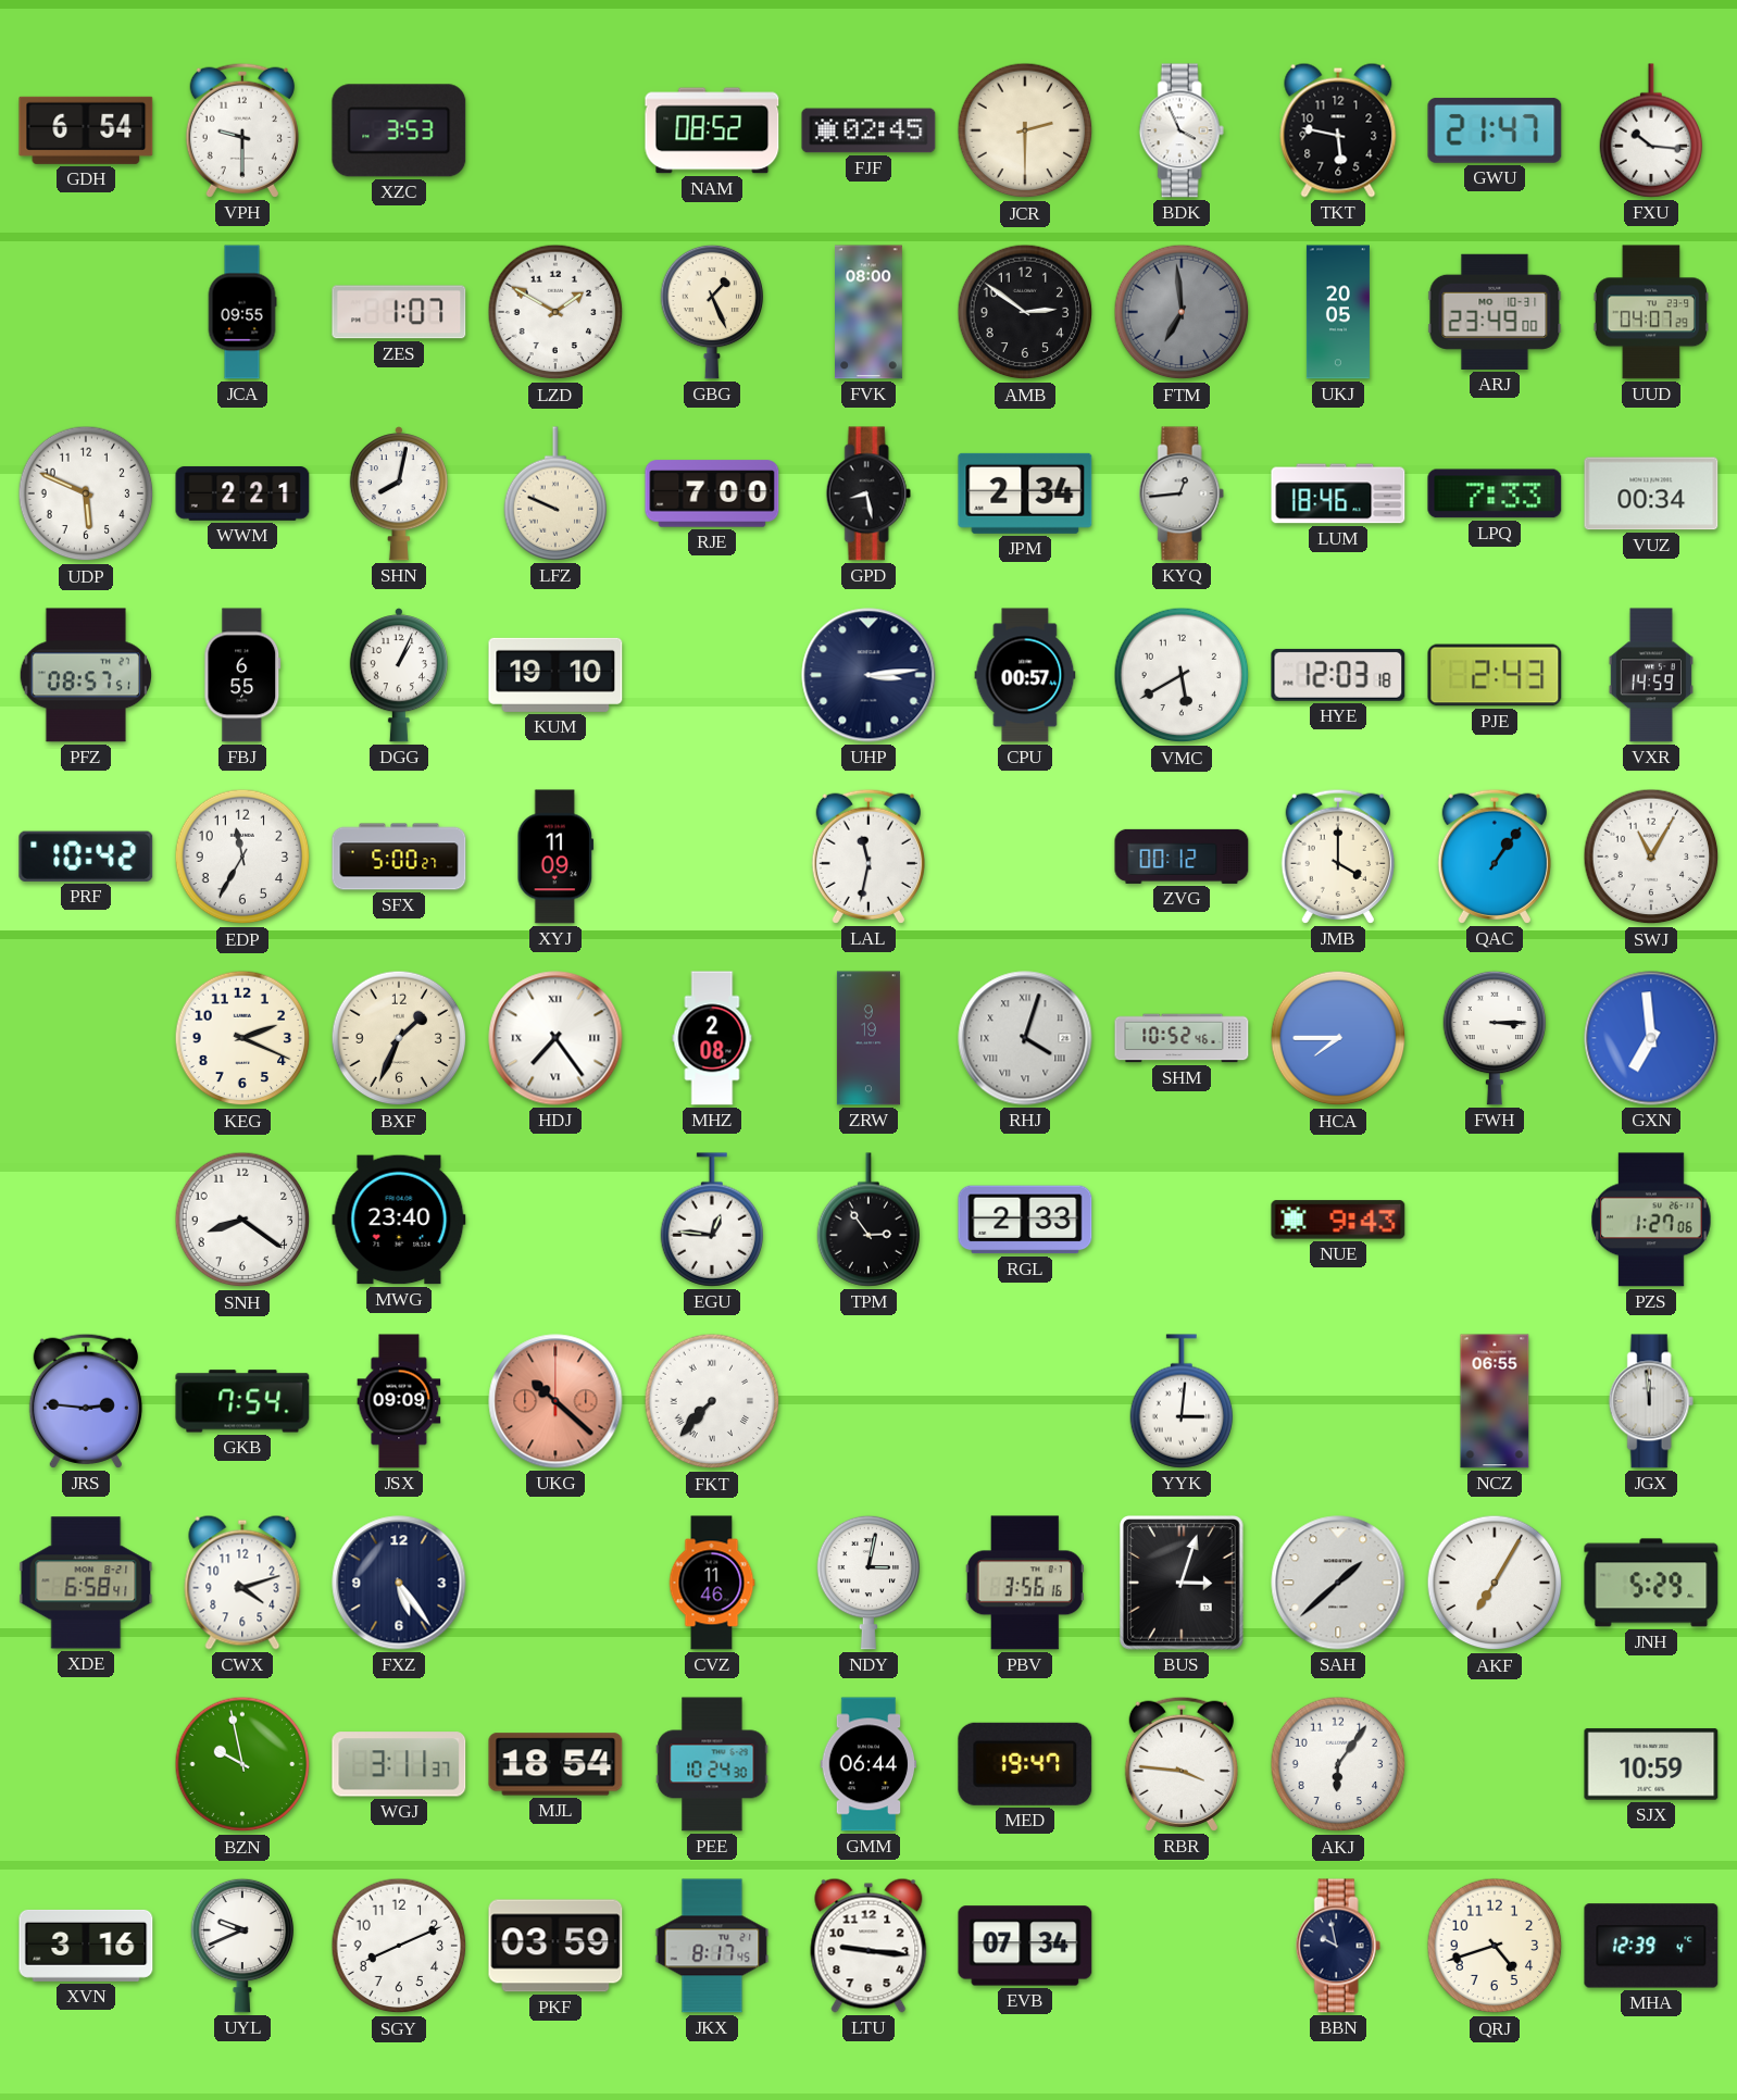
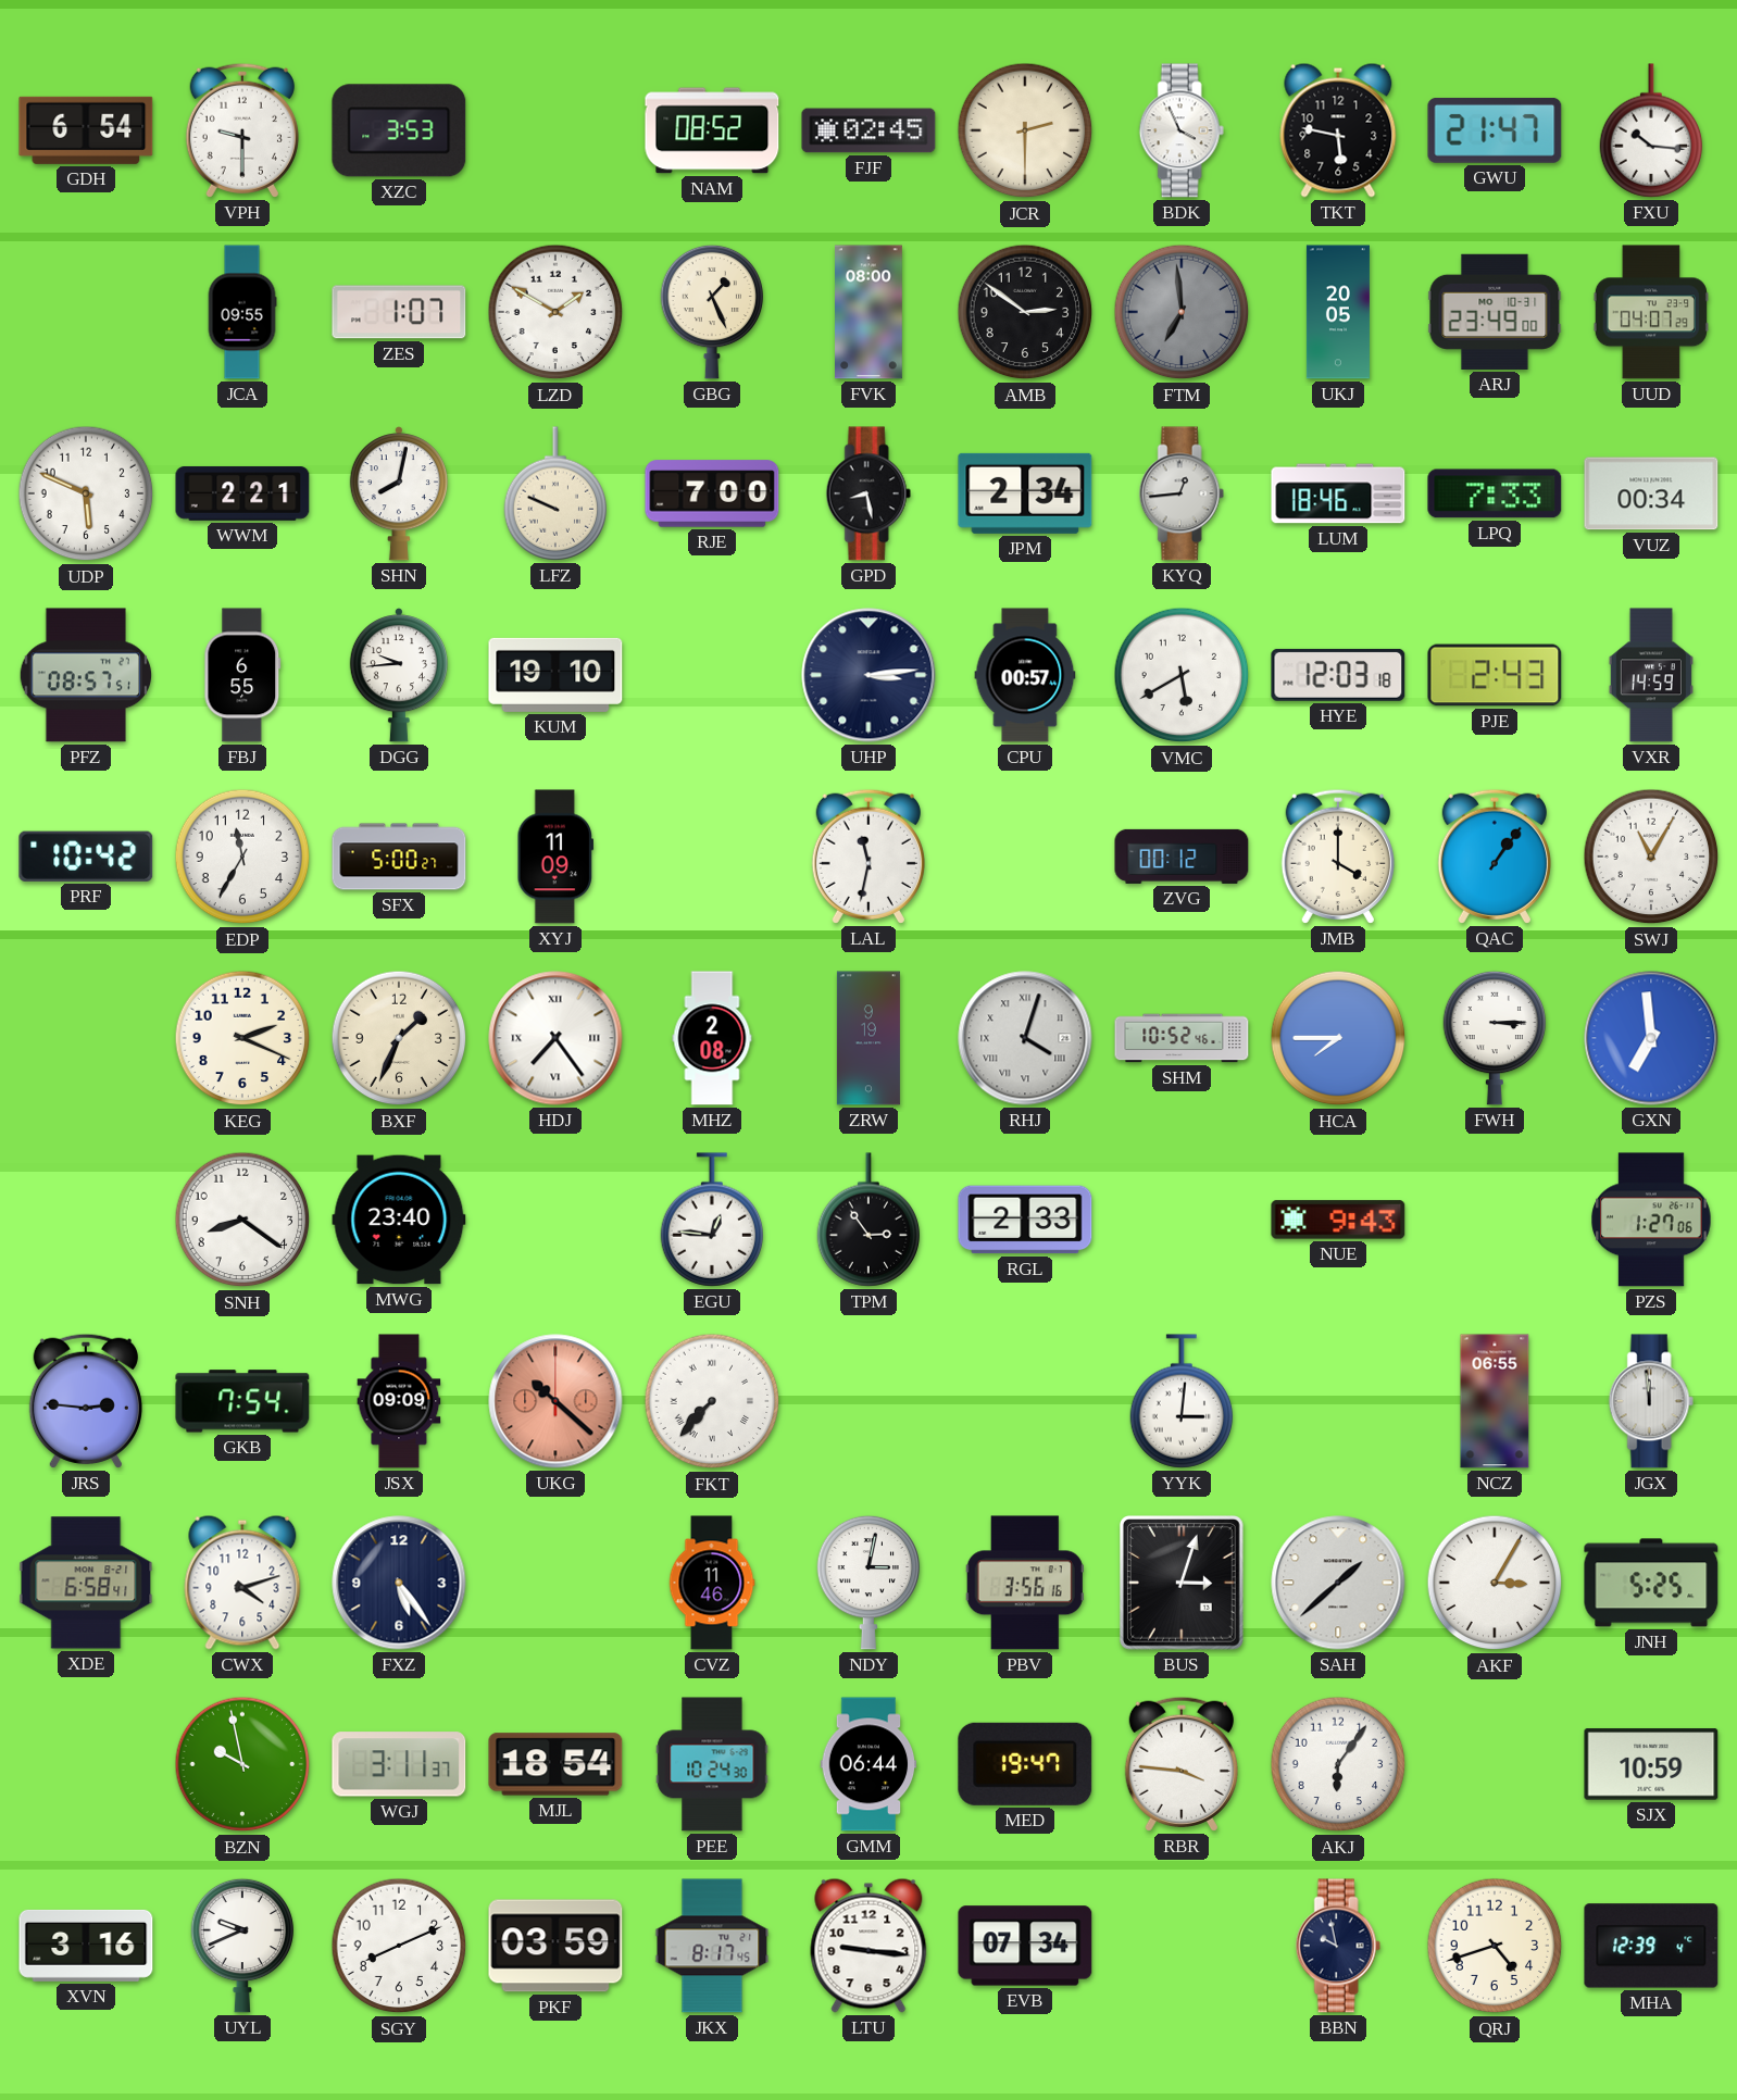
DGG: 1:04 -> 9:44 (399, 675)
AKF: 7:05 -> 3:05 (1495, 1583)
JNH: 5:29 -> 5:25 (1651, 1583)
